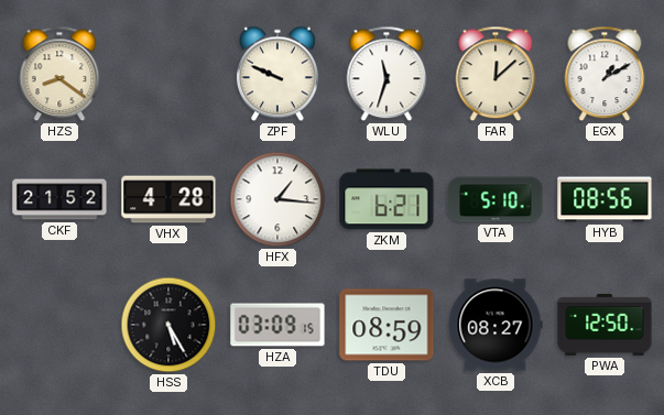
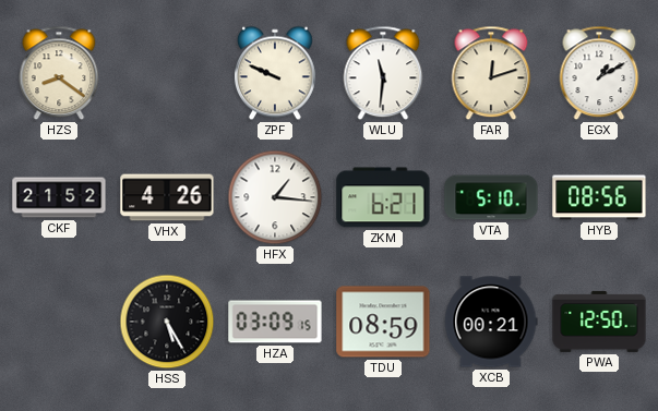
WLU: 11:33 -> 11:31 (383, 73)
FAR: 12:08 -> 12:12 (491, 73)
VHX: 4:28 -> 4:26 (167, 197)
XCB: 08:27 -> 00:21 (491, 322)
